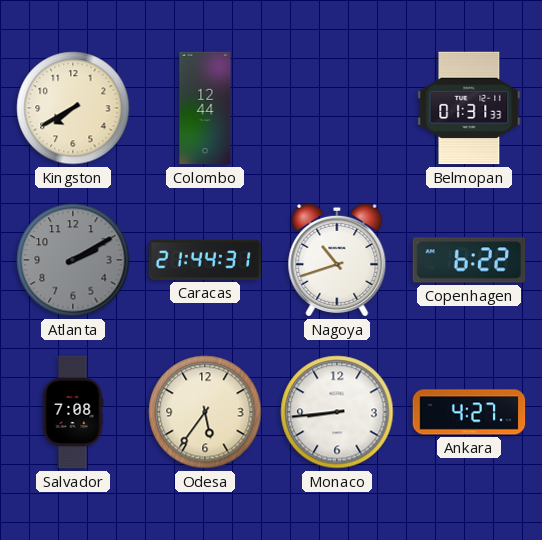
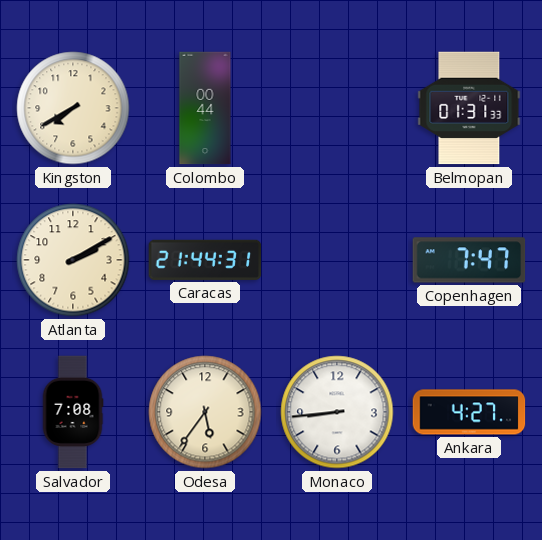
Colombo: 12:44 -> 00:44 (205, 108)
Atlanta dial: grey -> cream (73, 260)
Nagoya: 10:42 -> none (337, 260)
Copenhagen: 6:22 -> 7:47 (469, 260)
